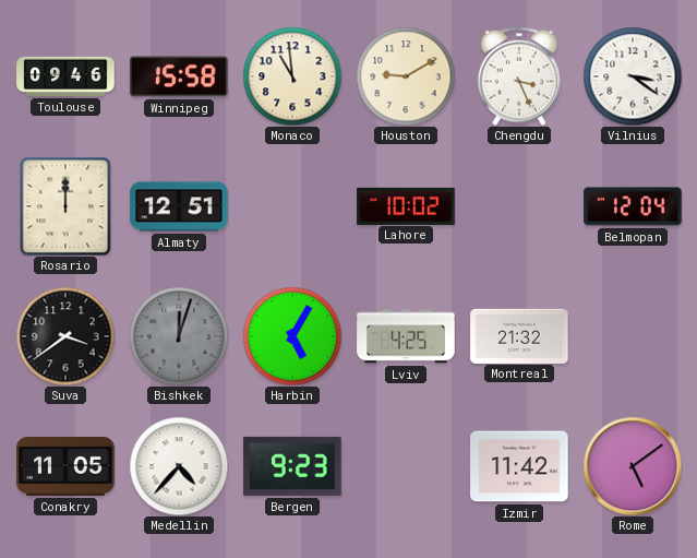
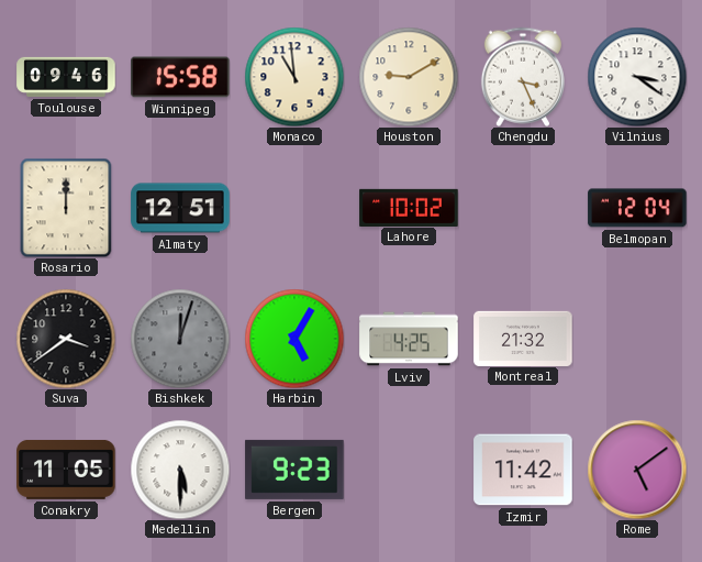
Medellin: 4:37 -> 5:30 (180, 470)
